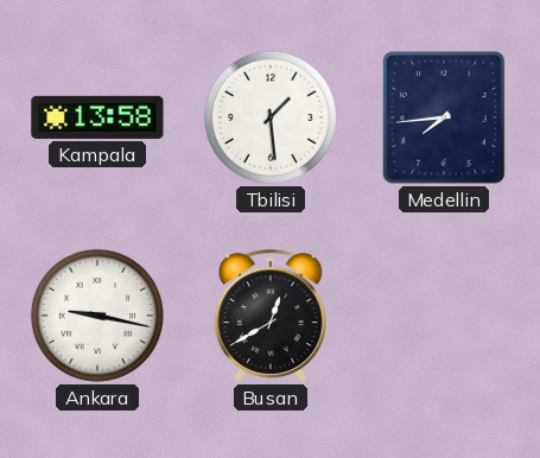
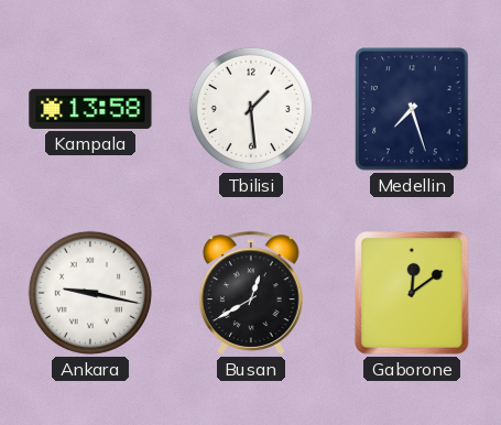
Medellin: 7:44 -> 7:27 (412, 109)
Gaborone: none -> 12:09 (412, 293)
